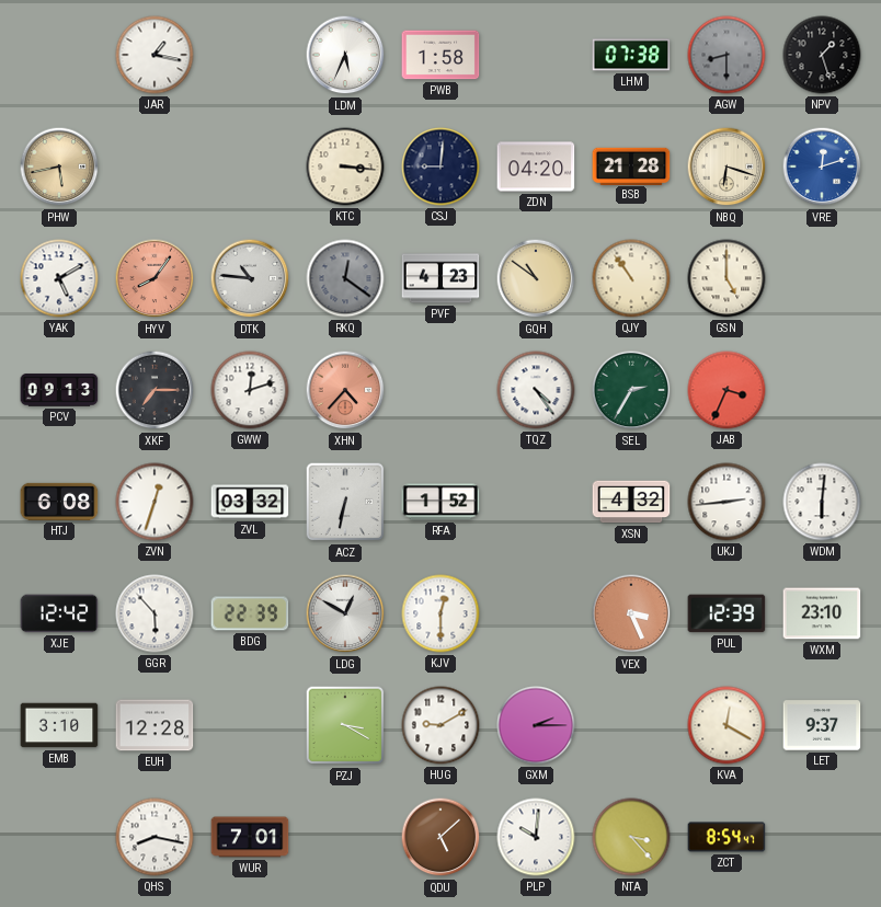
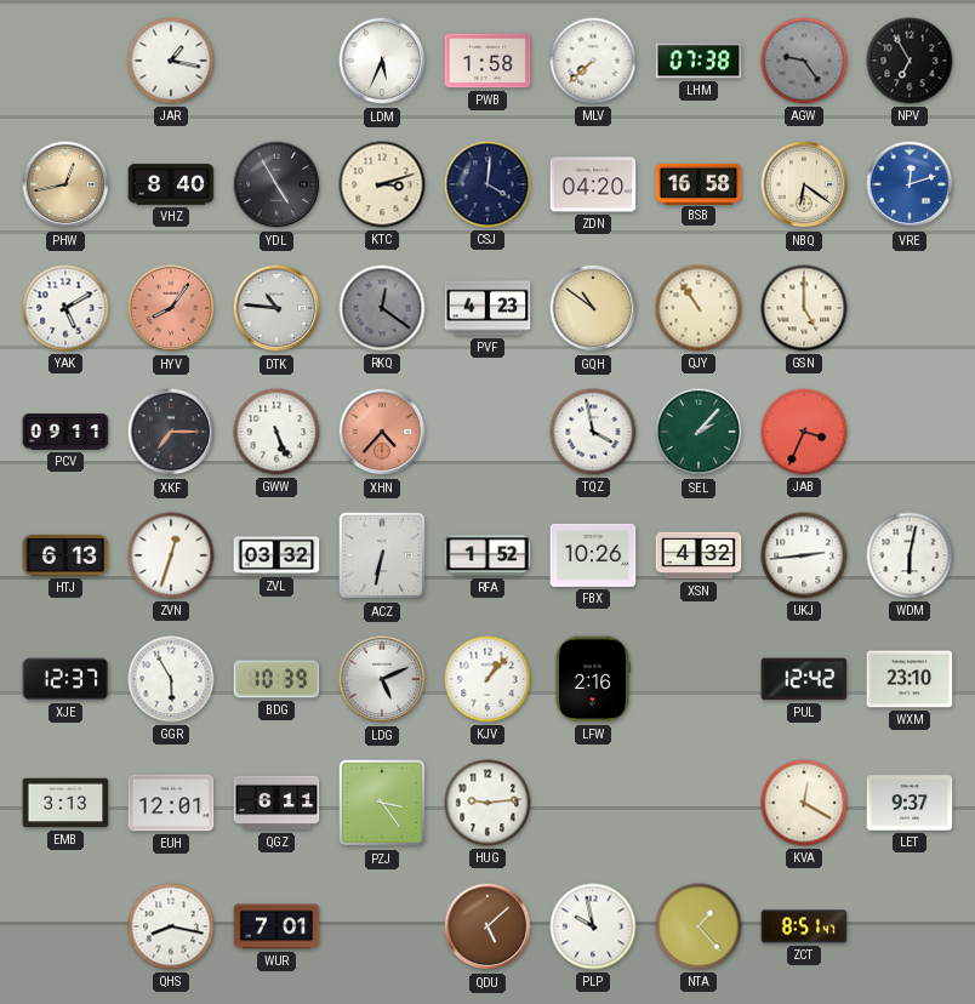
MLV: none -> 7:38 (593, 61)
AGW: 8:30 -> 9:24 (804, 61)
NPV: 1:27 -> 6:55 (910, 61)
PHW: 5:43 -> 12:43 (65, 184)
VHZ: none -> 8:40 (171, 184)
YDL: none -> 4:55 (276, 184)
KTC: 3:16 -> 3:12 (382, 184)
CSJ: 9:01 -> 4:01 (487, 184)
BSB: 21:28 -> 16:58 (699, 183)
NBQ: 6:18 -> 6:21 (804, 184)
PCV: 09:13 -> 09:11 (65, 432)
GWW: 12:12 -> 5:26 (276, 432)
TQZ: 4:24 -> 3:58 (593, 432)
SEL: 2:35 -> 2:07 (699, 432)
HTJ: 6:08 -> 6:13 (65, 555)
FBX: none -> 10:26 (593, 555)
WDM: 6:01 -> 6:02 (910, 555)
XJE: 12:42 -> 12:37 (65, 679)
GGR: 5:53 -> 5:55 (171, 679)
BDG: 22:39 -> 10:39 (276, 679)
LDG: 12:50 -> 5:11 (382, 679)
KJV: 12:30 -> 1:07 (487, 679)
LFW: none -> 2:16 (592, 679)
VEX: 3:26 -> none (631, 613)
PUL: 12:39 -> 12:42 (804, 679)
EMB: 3:10 -> 3:13 (65, 803)
EUH: 12:28 -> 12:01 (171, 803)
QGZ: none -> 6:11 (276, 803)
PZJ: 3:20 -> 3:24 (382, 803)
HUG: 9:10 -> 9:14 (487, 803)
GXM: 2:15 -> none (536, 725)
PLP: 10:01 -> 9:58 (593, 926)
NTA: 3:23 -> 1:23 (699, 926)
ZCT: 8:54 -> 8:51 (804, 926)
